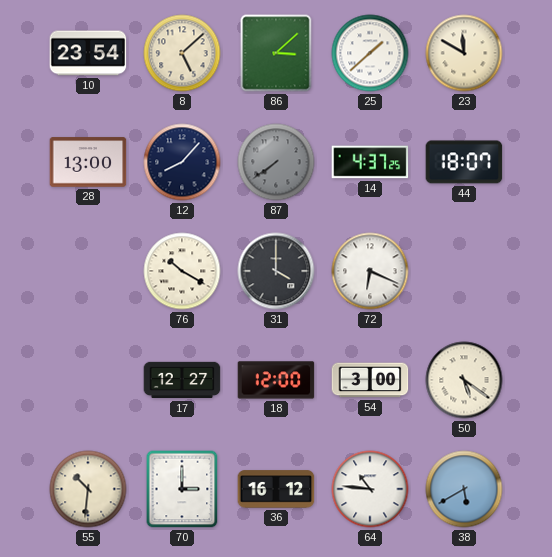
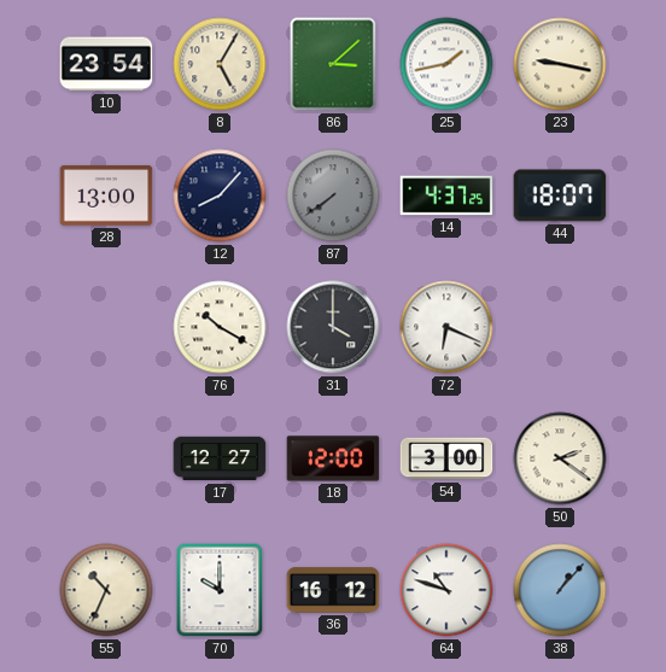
8: 5:08 -> 5:05 (220, 64)
25: 1:38 -> 1:43 (446, 64)
23: 11:50 -> 9:17 (560, 64)
50: 5:21 -> 2:21 (560, 458)
55: 10:31 -> 10:34 (106, 590)
70: 3:00 -> 10:00 (220, 590)
64: 10:46 -> 10:48 (446, 590)
38: 5:40 -> 1:07 (560, 590)
